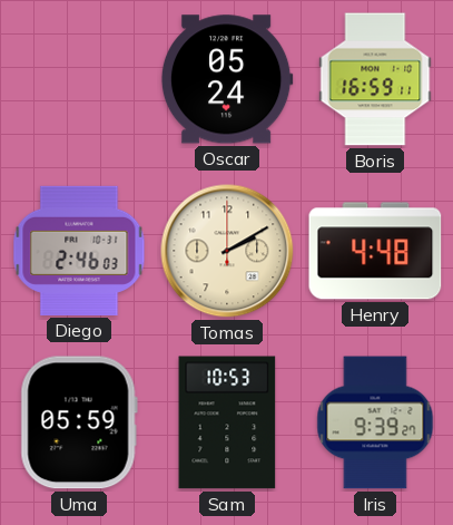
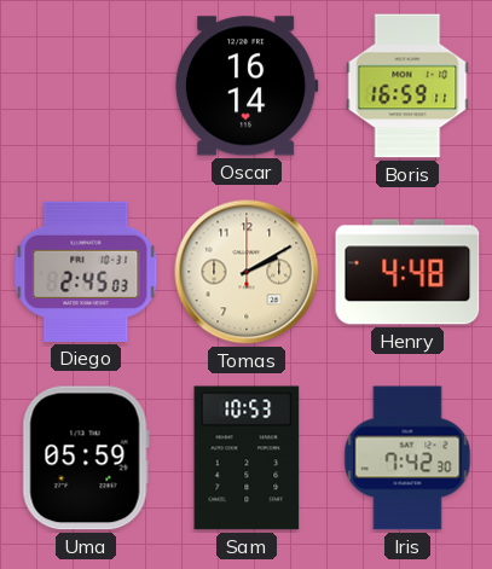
Oscar: 05:24 -> 16:14 (247, 86)
Diego: 2:46 -> 2:45 (86, 272)
Iris: 9:39 -> 7:42 (407, 458)
